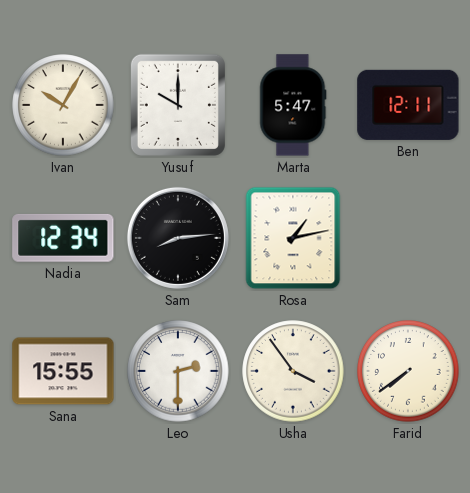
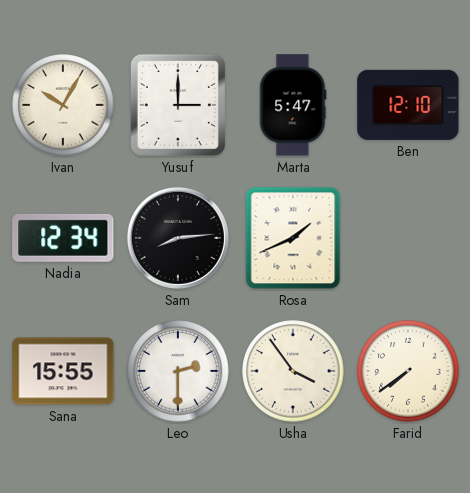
Yusuf: 10:00 -> 3:00 (178, 105)
Ben: 12:11 -> 12:10 (408, 105)
Rosa: 1:13 -> 1:41 (293, 238)
